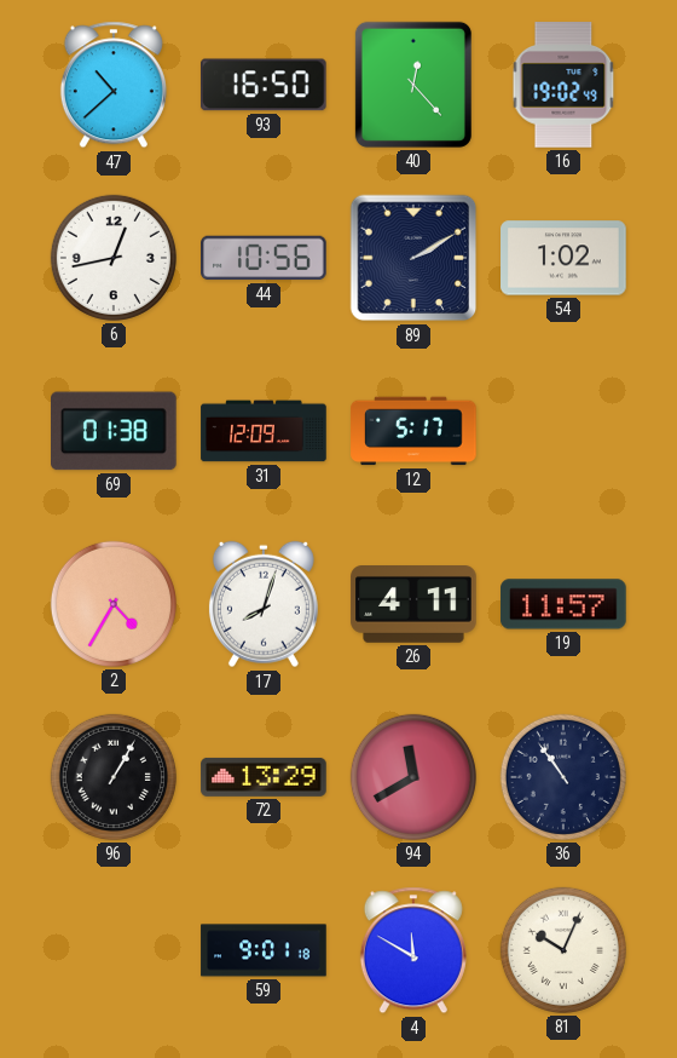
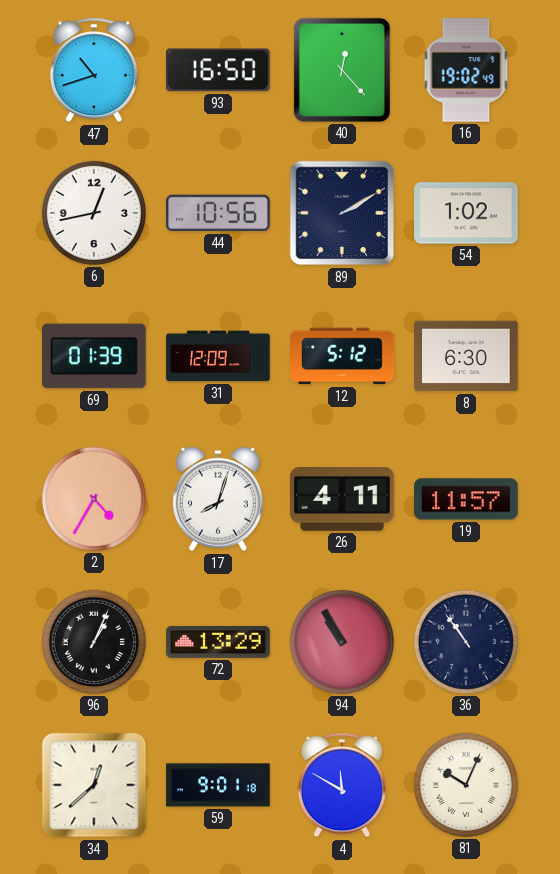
47: 10:38 -> 10:42 (94, 70)
69: 01:38 -> 01:39 (95, 356)
12: 5:17 -> 5:12 (342, 356)
8: none -> 6:30 (466, 356)
96: 1:05 -> 1:04 (94, 642)
94: 11:40 -> 10:55 (342, 642)
34: none -> 12:38 (94, 785)
